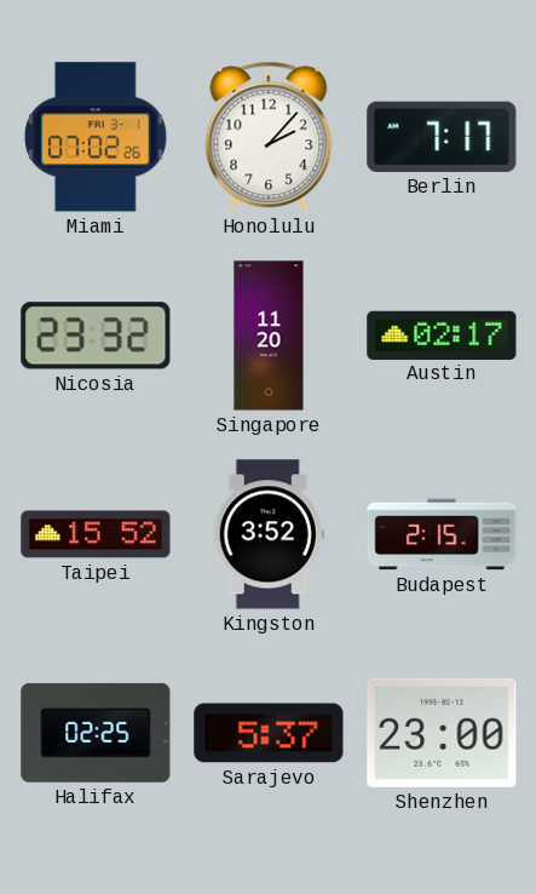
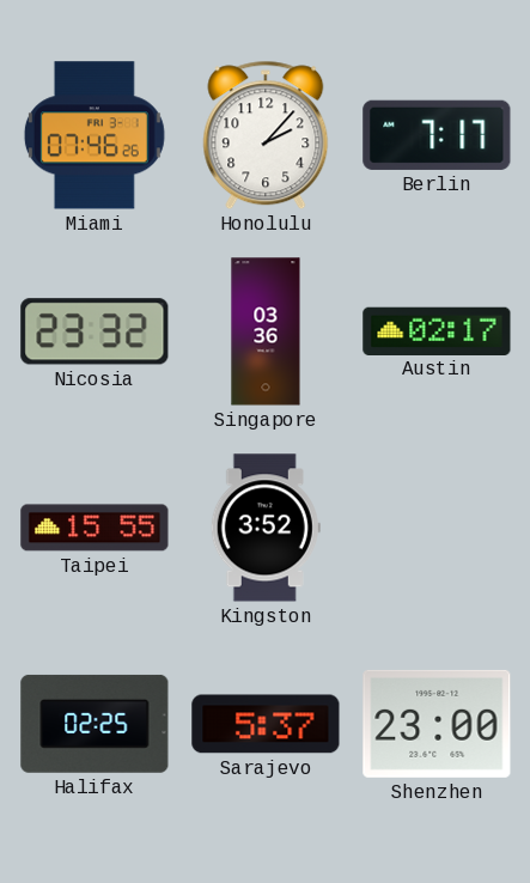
Miami: 07:02 -> 07:46 (95, 135)
Singapore: 11:20 -> 03:36 (266, 331)
Taipei: 15:52 -> 15:55 (95, 528)
Budapest: 2:15 -> none (442, 534)
